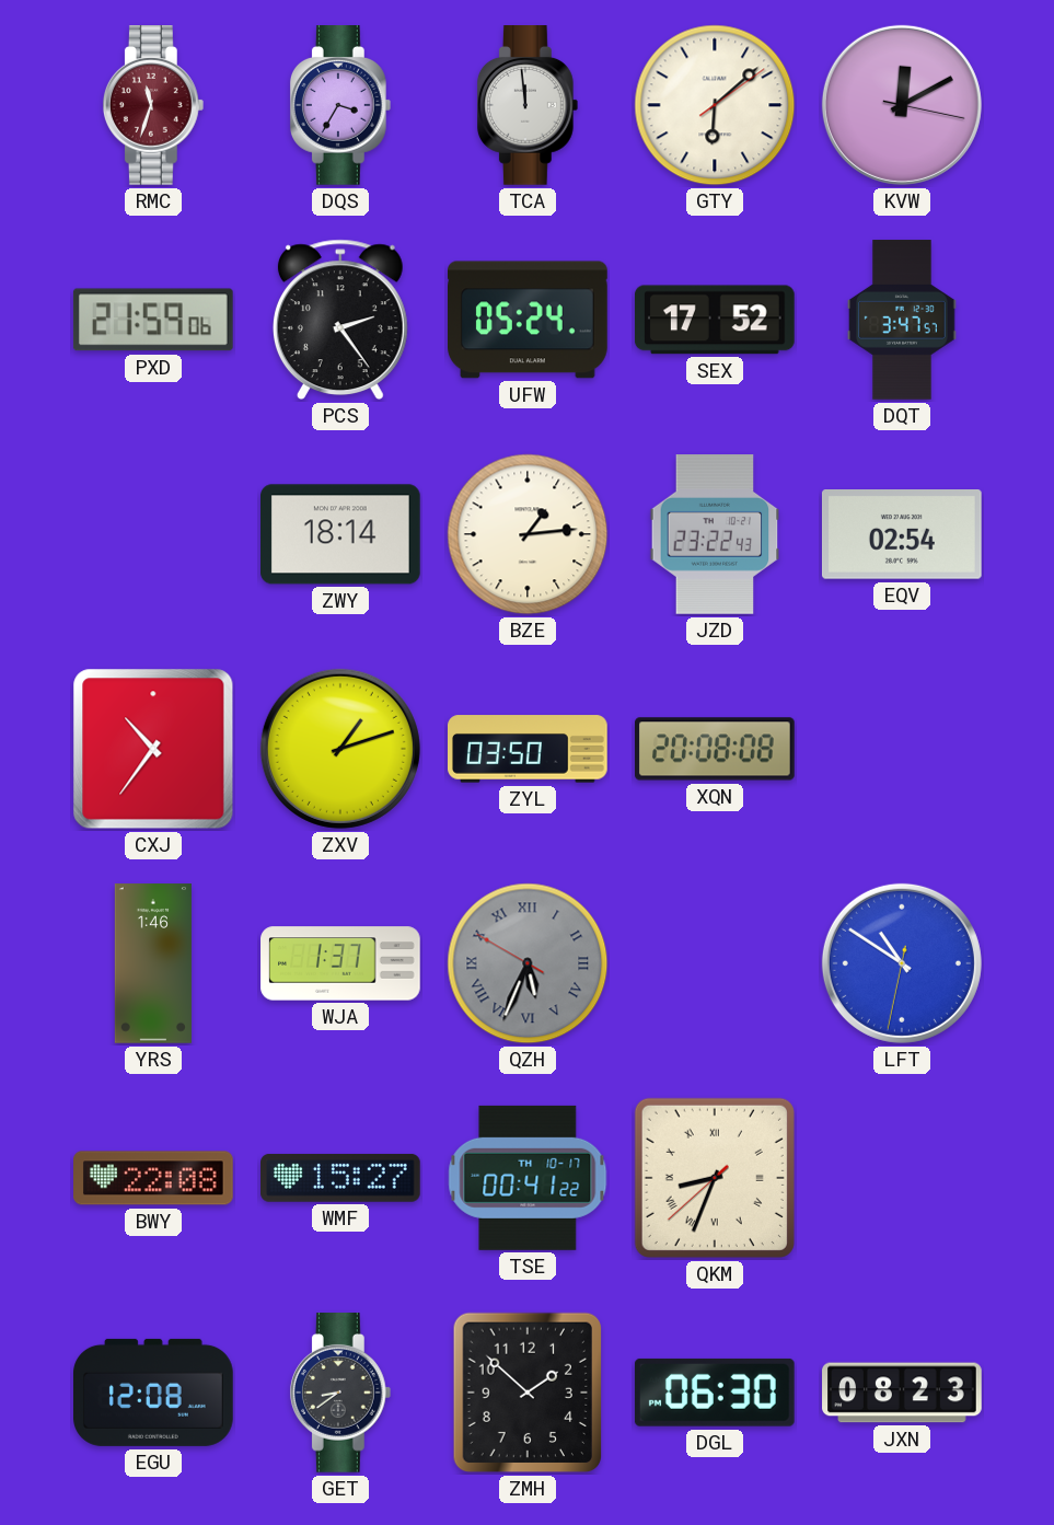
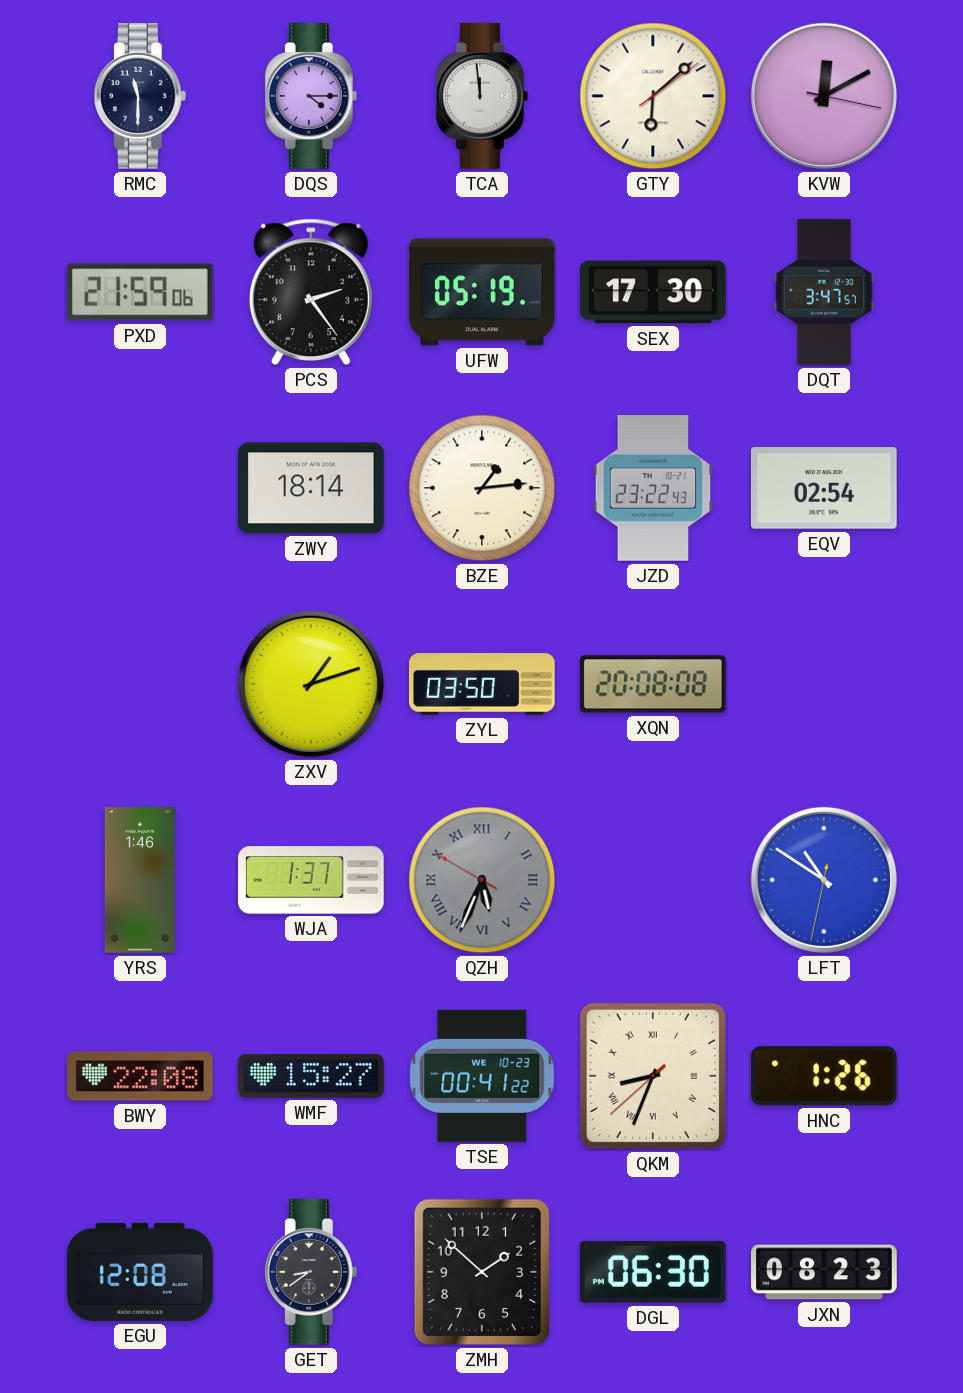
RMC: 11:33 -> 11:30 (140, 97)
RMC dial: burgundy -> navy (140, 97)
DQS: 3:35 -> 4:15 (311, 97)
UFW: 05:24 -> 05:19 (483, 292)
SEX: 17:52 -> 17:30 (653, 292)
CXJ: 10:36 -> none (153, 749)
TSE date: TH 10-17 -> WE 10-23 (482, 1076)
HNC: none -> 1:26 (824, 1076)
